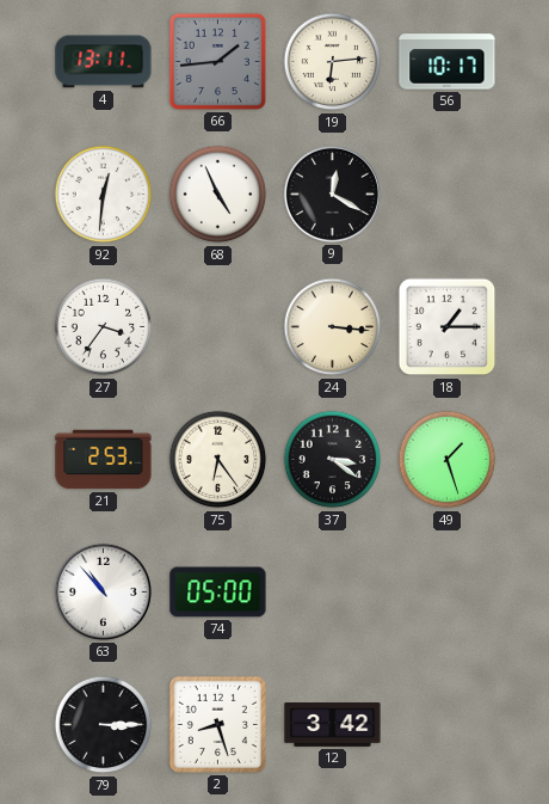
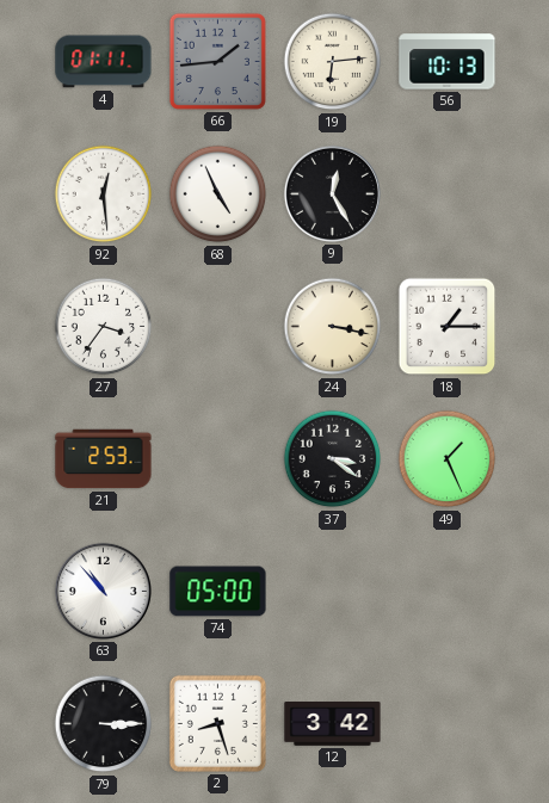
4: 13:11 -> 01:11 (104, 62)
56: 10:17 -> 10:13 (448, 62)
92: 12:31 -> 12:29 (104, 194)
9: 12:20 -> 12:25 (332, 193)
24: 3:16 -> 3:17 (333, 327)
75: 6:24 -> none (218, 460)
49: 1:27 -> 1:26 (448, 459)
